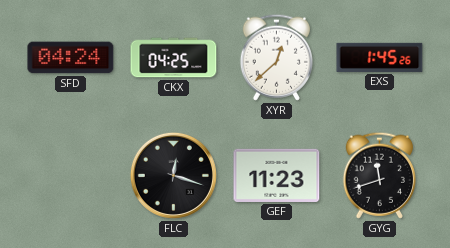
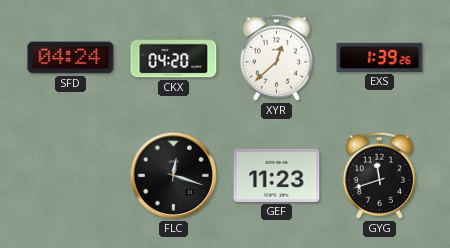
CKX: 04:25 -> 04:20 (174, 58)
EXS: 1:45 -> 1:39 (380, 57)
